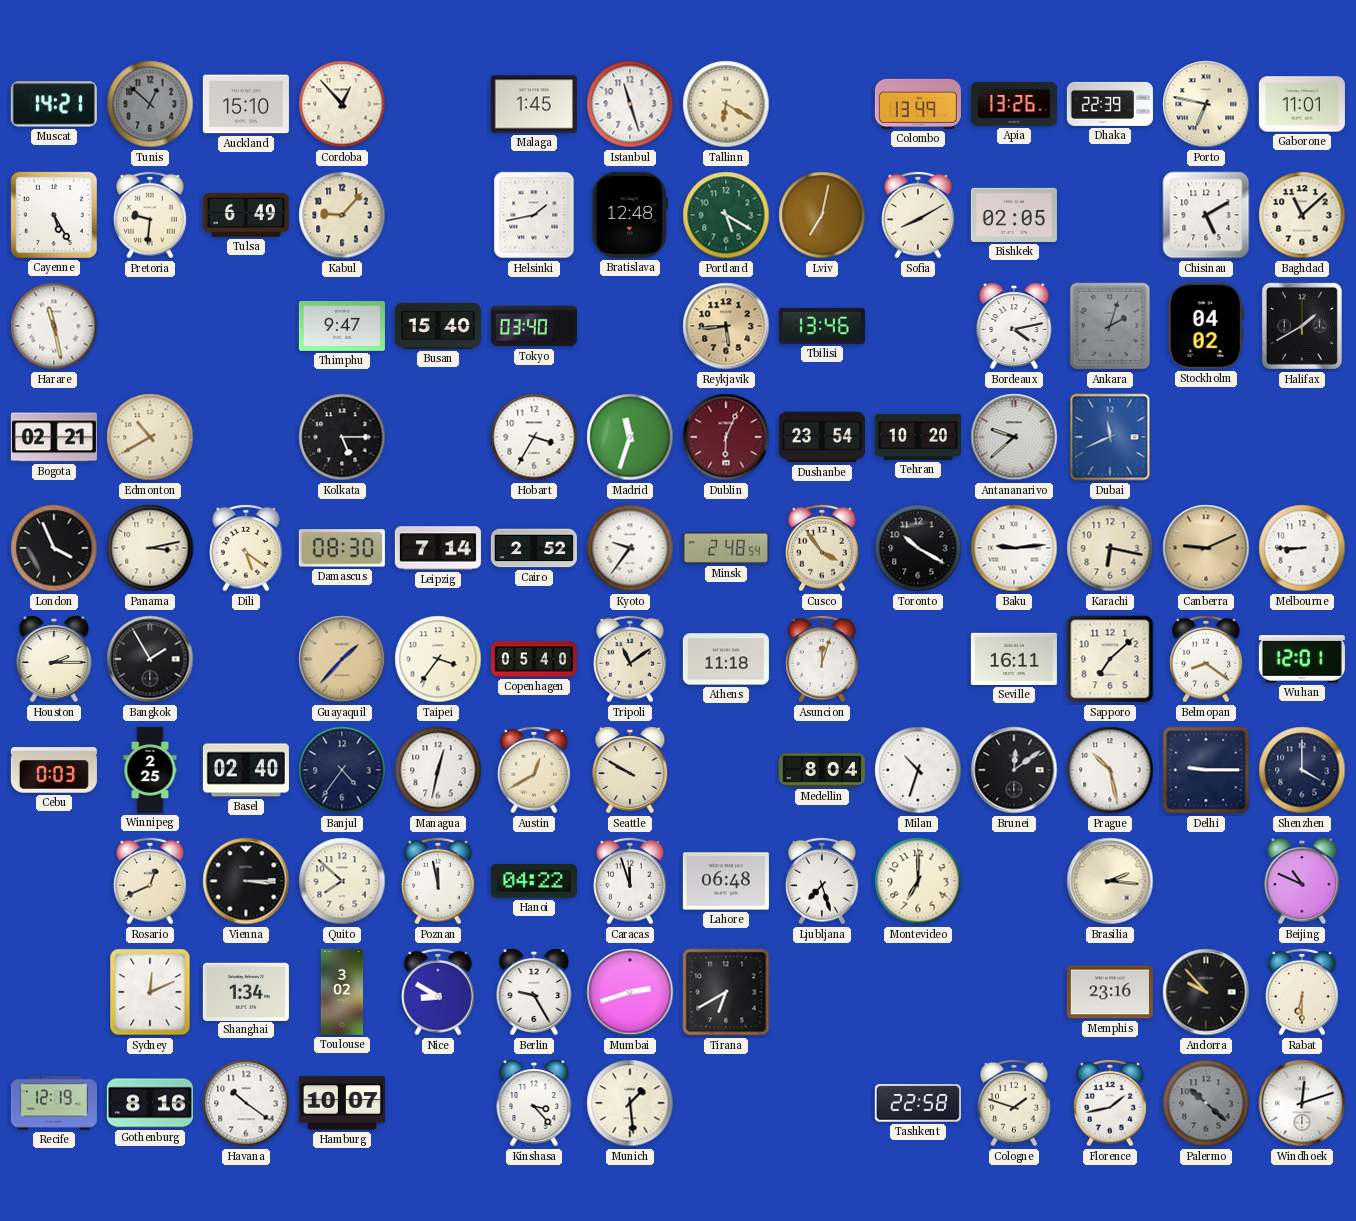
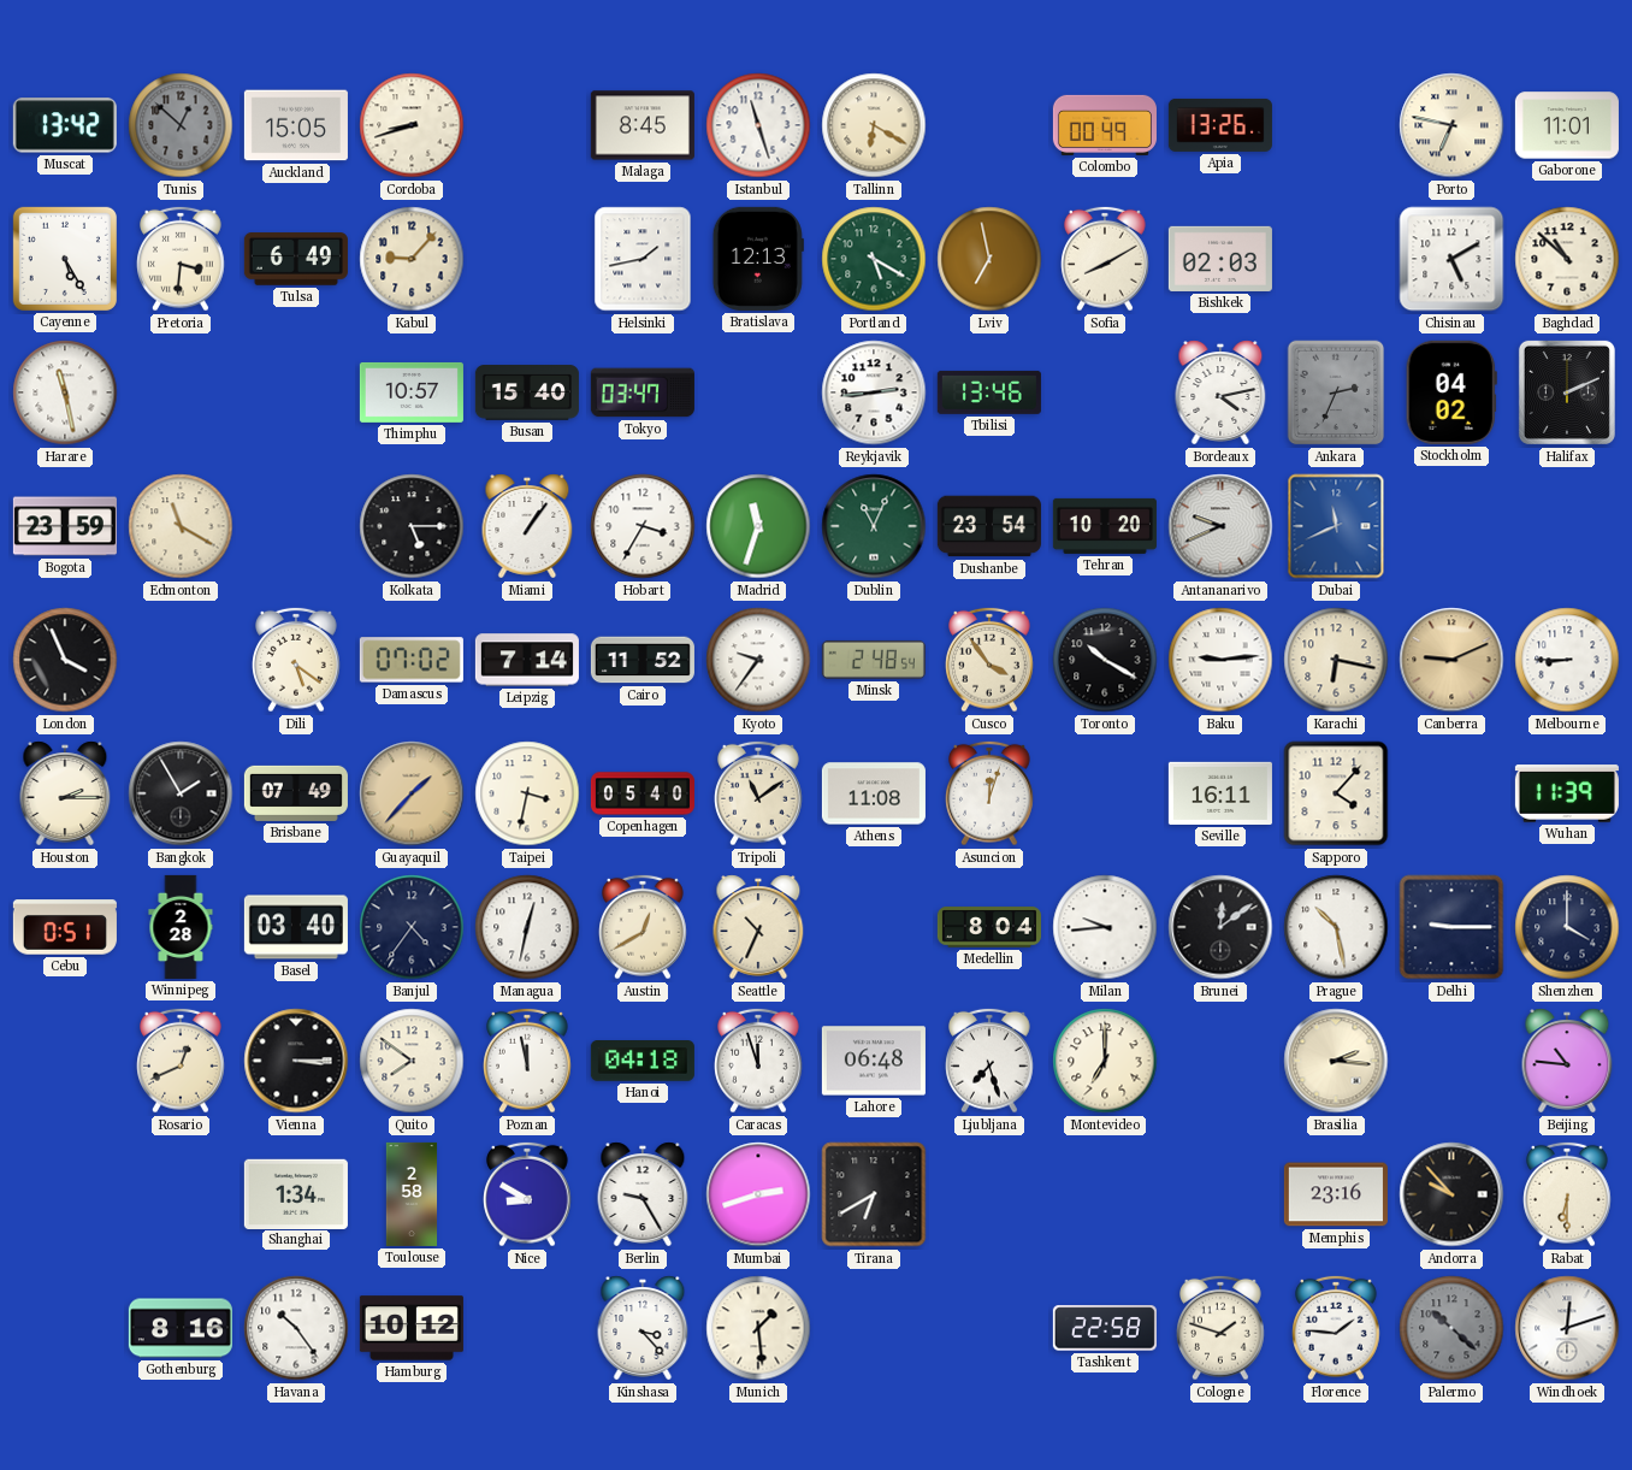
Muscat: 14:21 -> 13:42 (65, 125)
Auckland: 15:10 -> 15:05 (296, 125)
Cordoba: 12:53 -> 8:42 (412, 125)
Malaga: 1:45 -> 8:45 (643, 125)
Colombo: 13:49 -> 00:49 (1105, 125)
Dhaka: 22:39 -> none (1110, 104)
Pretoria: 9:31 -> 3:31 (181, 259)
Bratislava: 12:48 -> 12:13 (758, 259)
Lviv: 7:02 -> 6:58 (989, 259)
Bishkek: 02:05 -> 02:03 (1220, 259)
Baghdad: 11:08 -> 10:52 (1567, 259)
Thimphu: 9:47 -> 10:57 (412, 392)
Tokyo: 03:40 -> 03:47 (643, 392)
Reykjavik: 5:44 -> 2:44 (874, 392)
Reykjavik dial: champagne -> white (874, 392)
Ankara: 2:03 -> 2:34 (1336, 392)
Halifax: 1:40 -> 2:11 (1567, 392)
Bogota: 02:21 -> 23:59 (65, 526)
Edmonton: 10:40 -> 11:20 (181, 526)
Miami: none -> 1:06 (527, 526)
Dublin: 6:04 -> 11:04 (874, 526)
Dublin dial: burgundy -> green (874, 526)
Antananarivo: 9:38 -> 9:41 (1220, 526)
Panama: 3:13 -> none (150, 548)
Damascus: 08:30 -> 07:02 (412, 660)
Cairo: 2:52 -> 11:52 (643, 660)
Brisbane: none -> 07:49 (296, 793)
Taipei: 3:36 -> 3:32 (527, 793)
Athens: 11:18 -> 11:08 (874, 793)
Sapporo: 7:08 -> 4:07 (1336, 793)
Belmopan: 8:21 -> none (1206, 659)
Wuhan: 12:01 -> 11:39 (1567, 793)
Cebu: 0:03 -> 0:51 (65, 927)
Winnipeg: 2:25 -> 2:28 (181, 927)
Basel: 02:40 -> 03:40 (296, 927)
Seattle: 9:50 -> 10:34 (758, 927)
Milan: 10:33 -> 9:44 (1105, 927)
Quito: 7:52 -> 7:51 (412, 1061)
Hanoi: 04:22 -> 04:18 (643, 1062)
Beijing: 10:49 -> 10:46 (1567, 1061)
Sydney: 12:11 -> none (150, 992)
Toulouse: 3:02 -> 2:58 (412, 1194)
Recife: 12:19 -> none (54, 1103)
Havana: 10:21 -> 10:24 (296, 1328)
Hamburg: 10:07 -> 10:12 (412, 1328)
Florence: 1:43 -> 1:46 (1336, 1328)
